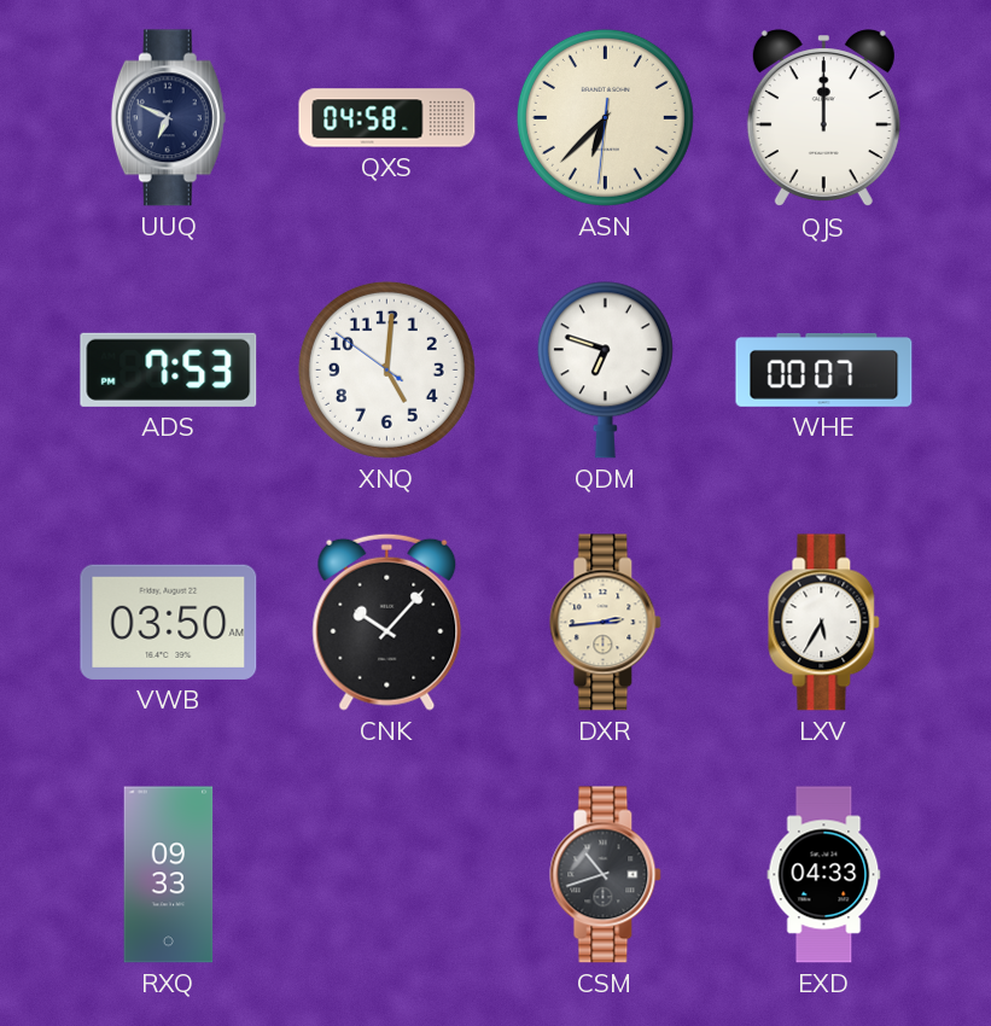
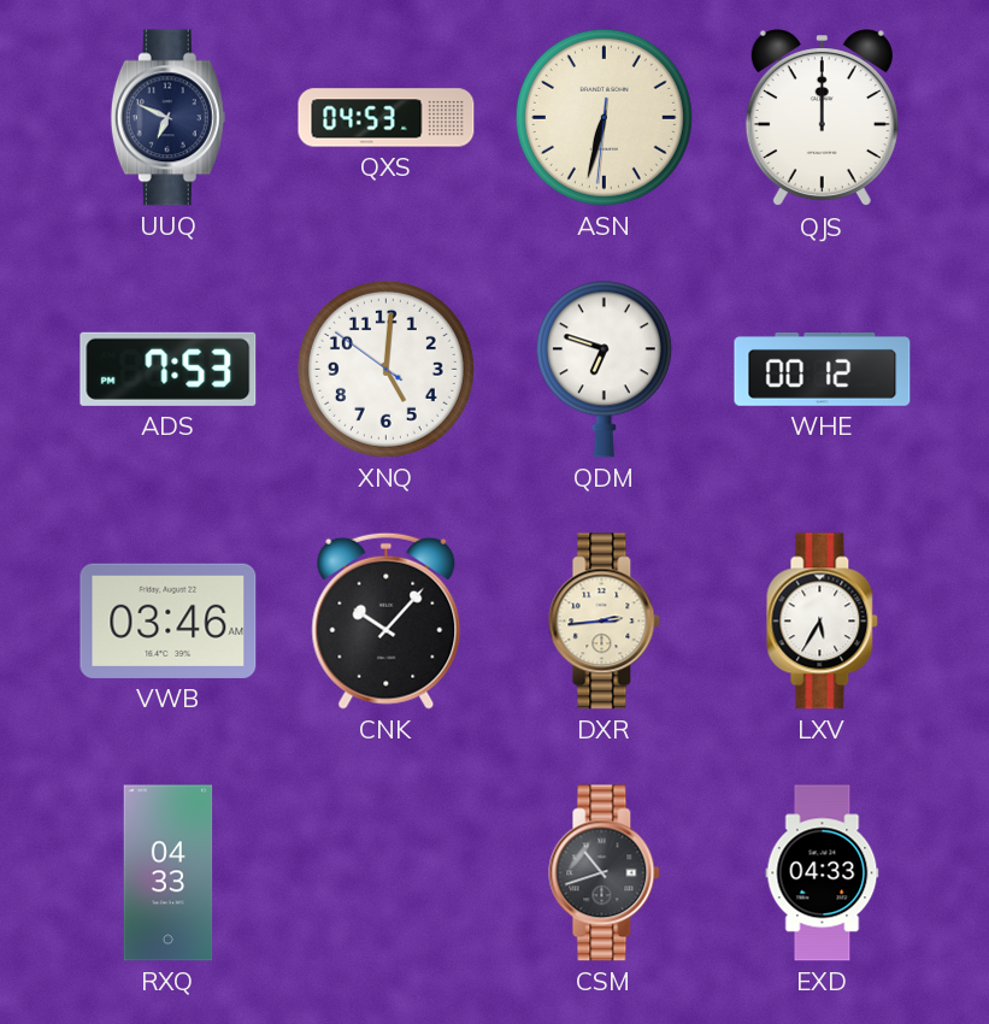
QXS: 04:58 -> 04:53 (387, 118)
ASN: 6:37 -> 6:32 (604, 117)
WHE: 00:07 -> 00:12 (823, 370)
VWB: 03:50 -> 03:46 (169, 620)
RXQ: 09:33 -> 04:33 (169, 873)
